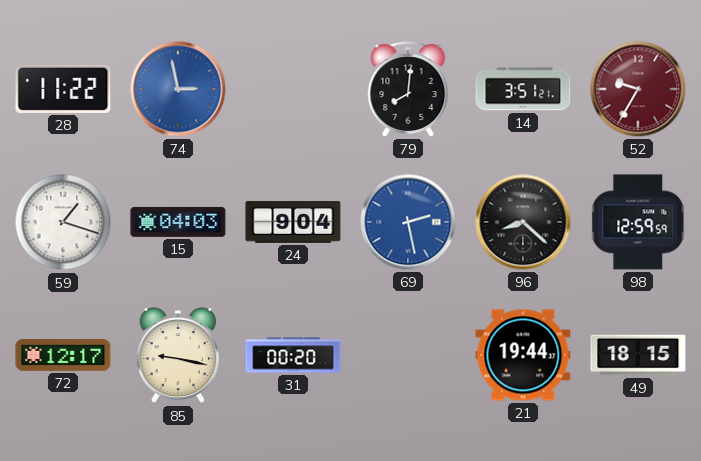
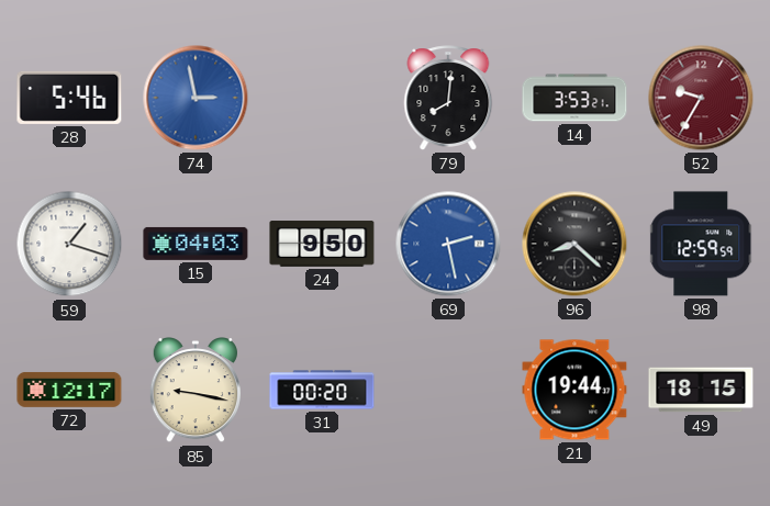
28: 11:22 -> 5:46 (69, 98)
14: 3:51 -> 3:53 (574, 98)
24: 9:04 -> 9:50 (322, 244)
